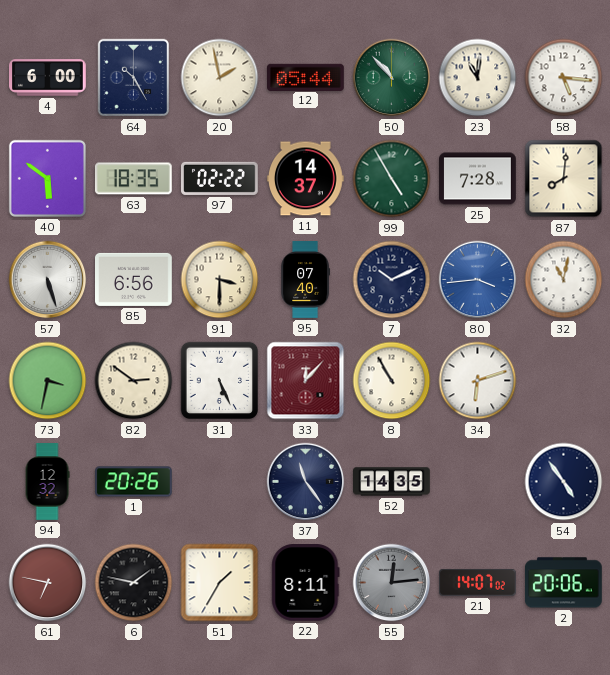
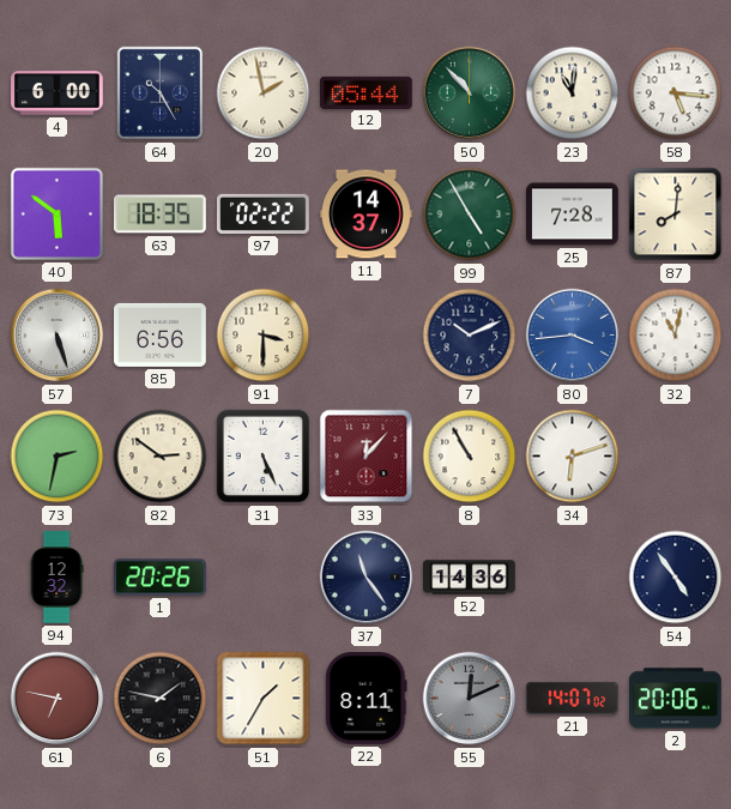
95: 07:40 -> none (306, 280)
73: 3:32 -> 2:32 (58, 457)
52: 14:35 -> 14:36 (470, 578)
55: 12:14 -> 12:11 (470, 699)
